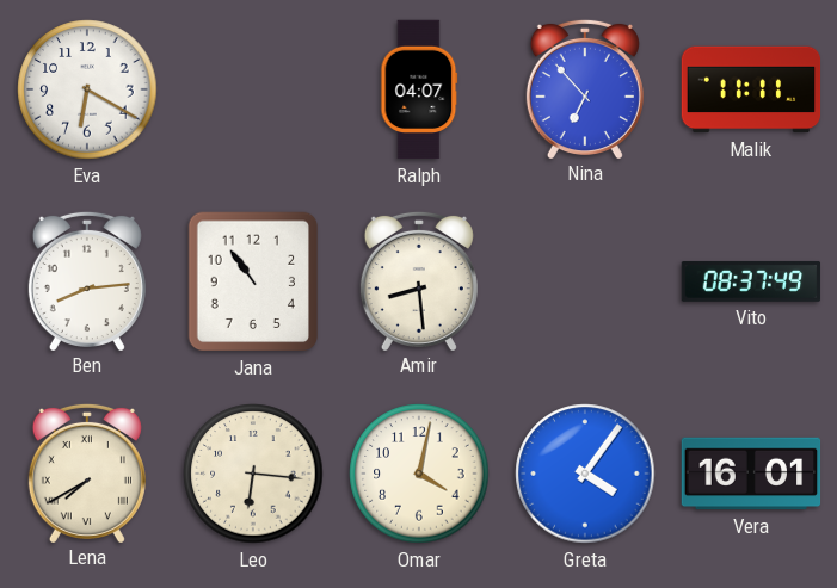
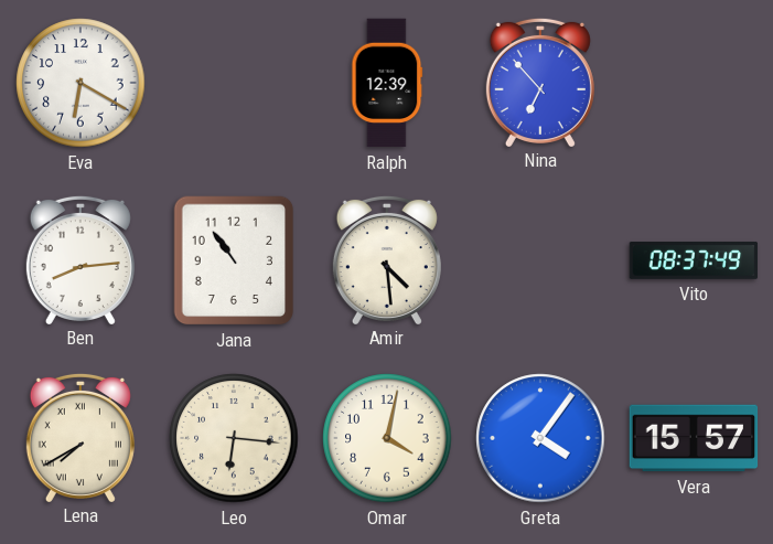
Ralph: 04:07 -> 12:39 (387, 83)
Malik: 11:11 -> none (751, 89)
Amir: 8:29 -> 4:29 (387, 259)
Vera: 16:01 -> 15:57 (694, 438)
